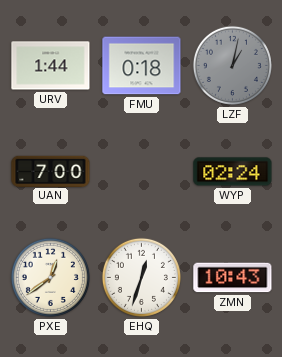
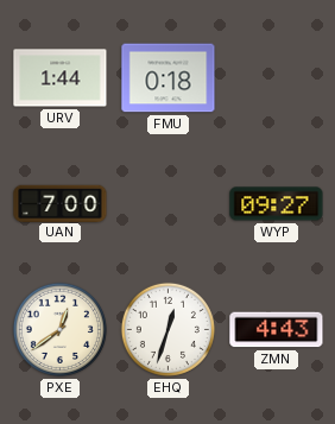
LZF: 1:02 -> none (232, 65)
WYP: 02:24 -> 09:27 (277, 204)
ZMN: 10:43 -> 4:43 (277, 330)
